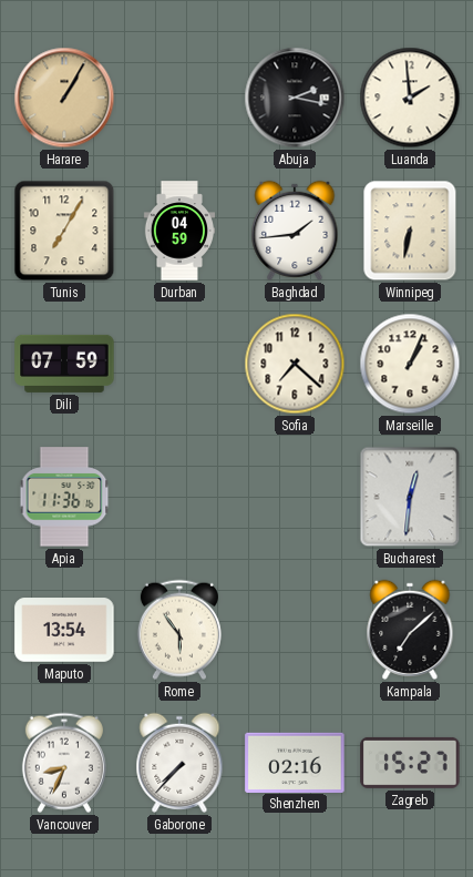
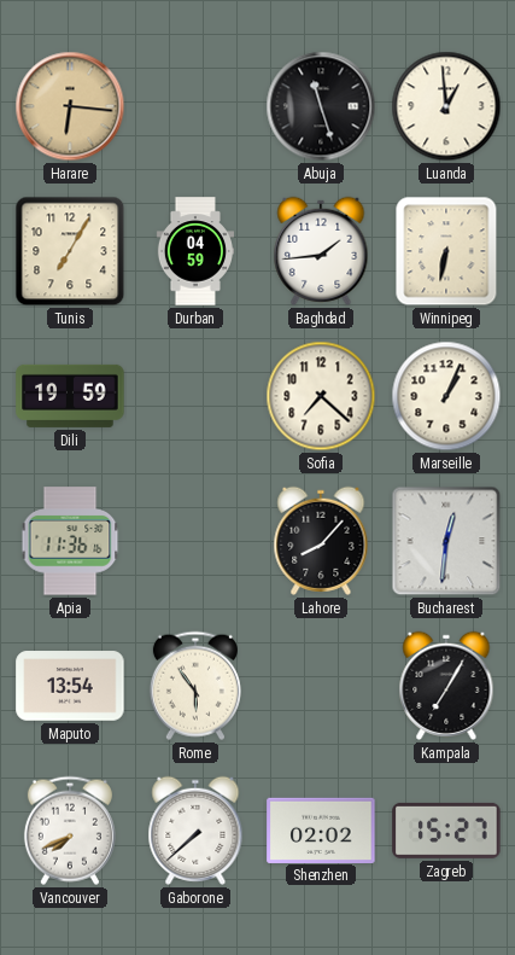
Harare: 1:05 -> 6:16 (70, 106)
Abuja: 2:17 -> 11:27 (321, 106)
Luanda: 1:59 -> 12:59 (446, 106)
Dili: 07:59 -> 19:59 (70, 396)
Lahore: none -> 8:07 (321, 541)
Kampala: 7:08 -> 7:05 (446, 686)
Vancouver: 8:34 -> 7:41 (70, 831)
Gaborone: 7:37 -> 7:38 (195, 831)
Shenzhen: 02:16 -> 02:02 (321, 829)
